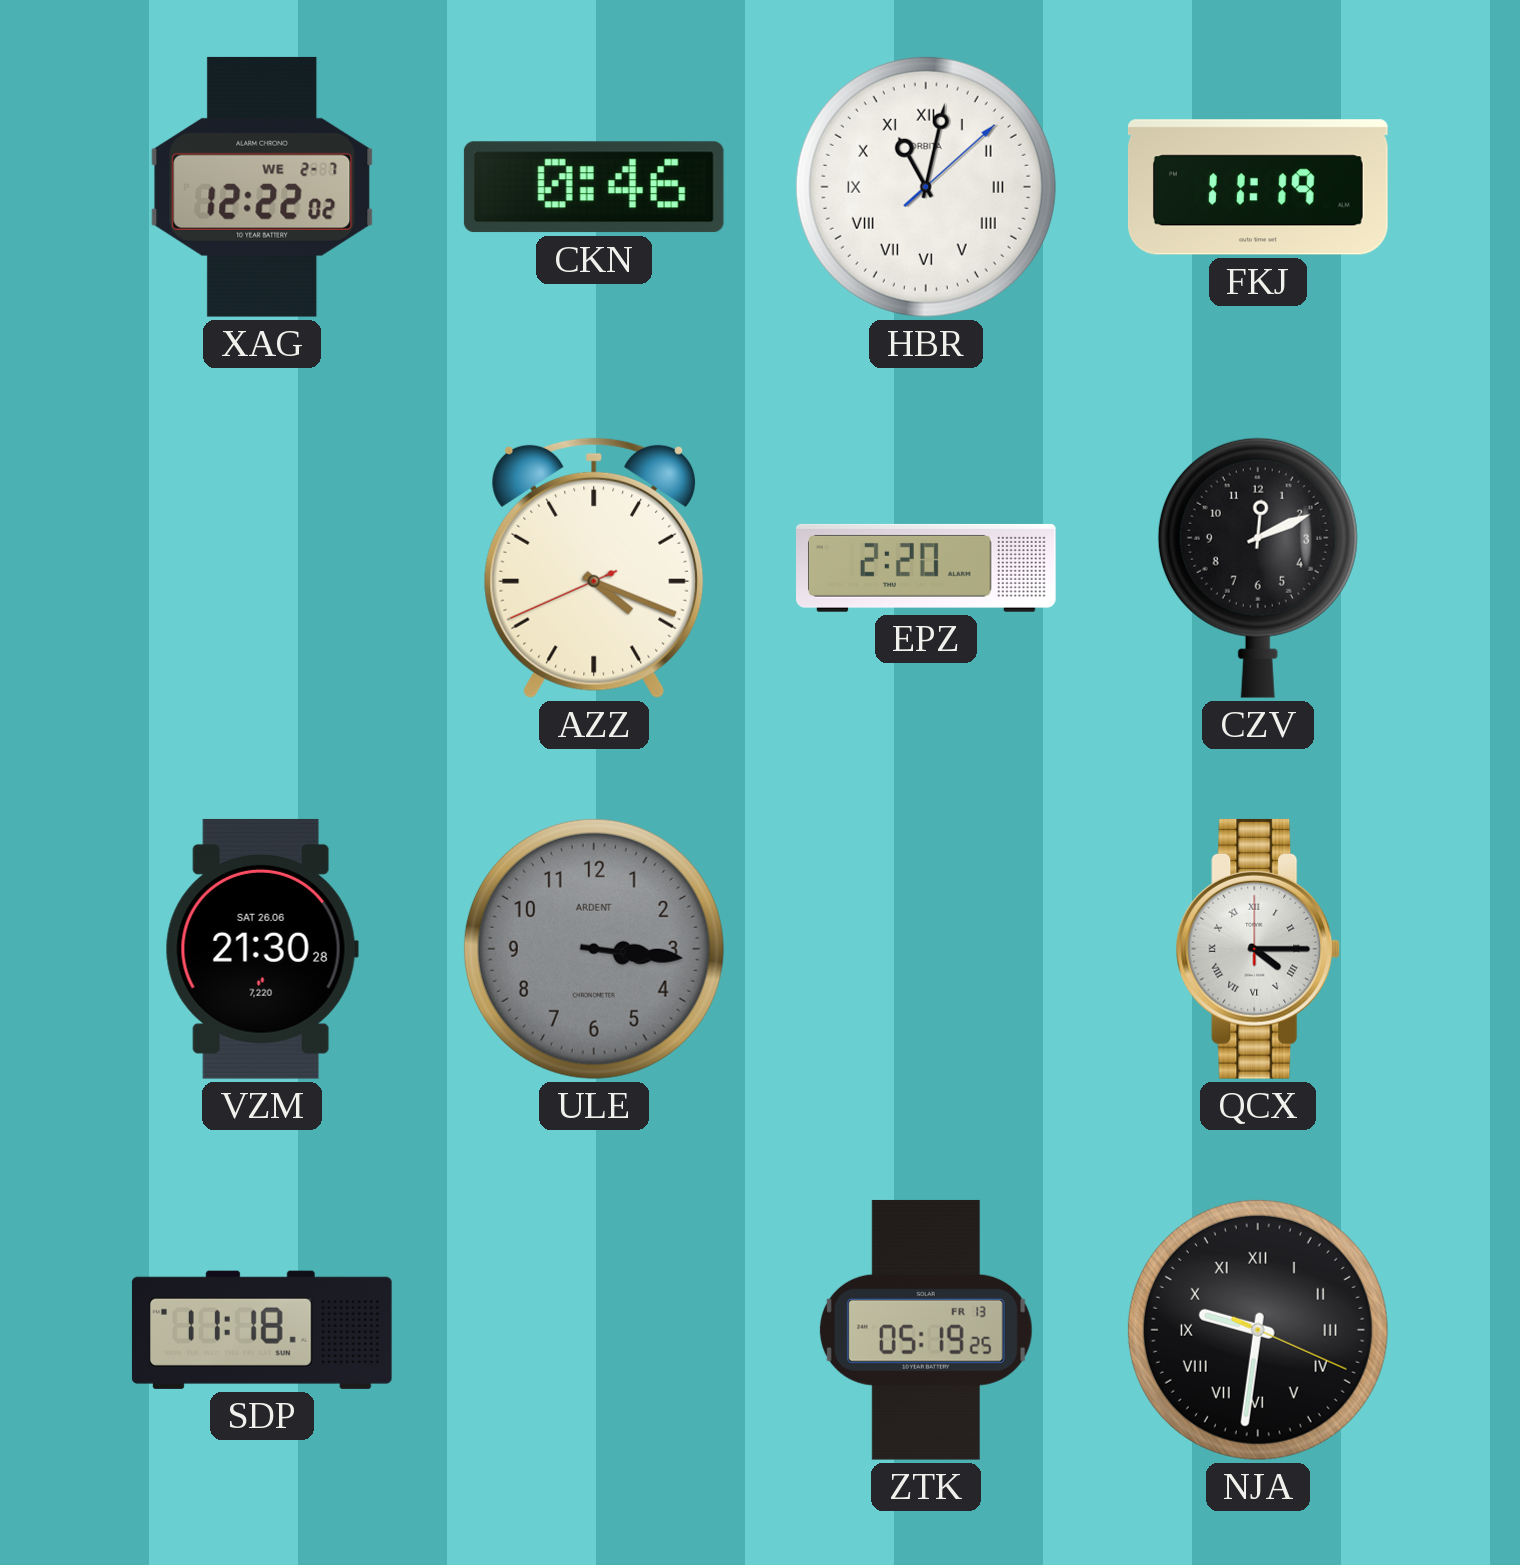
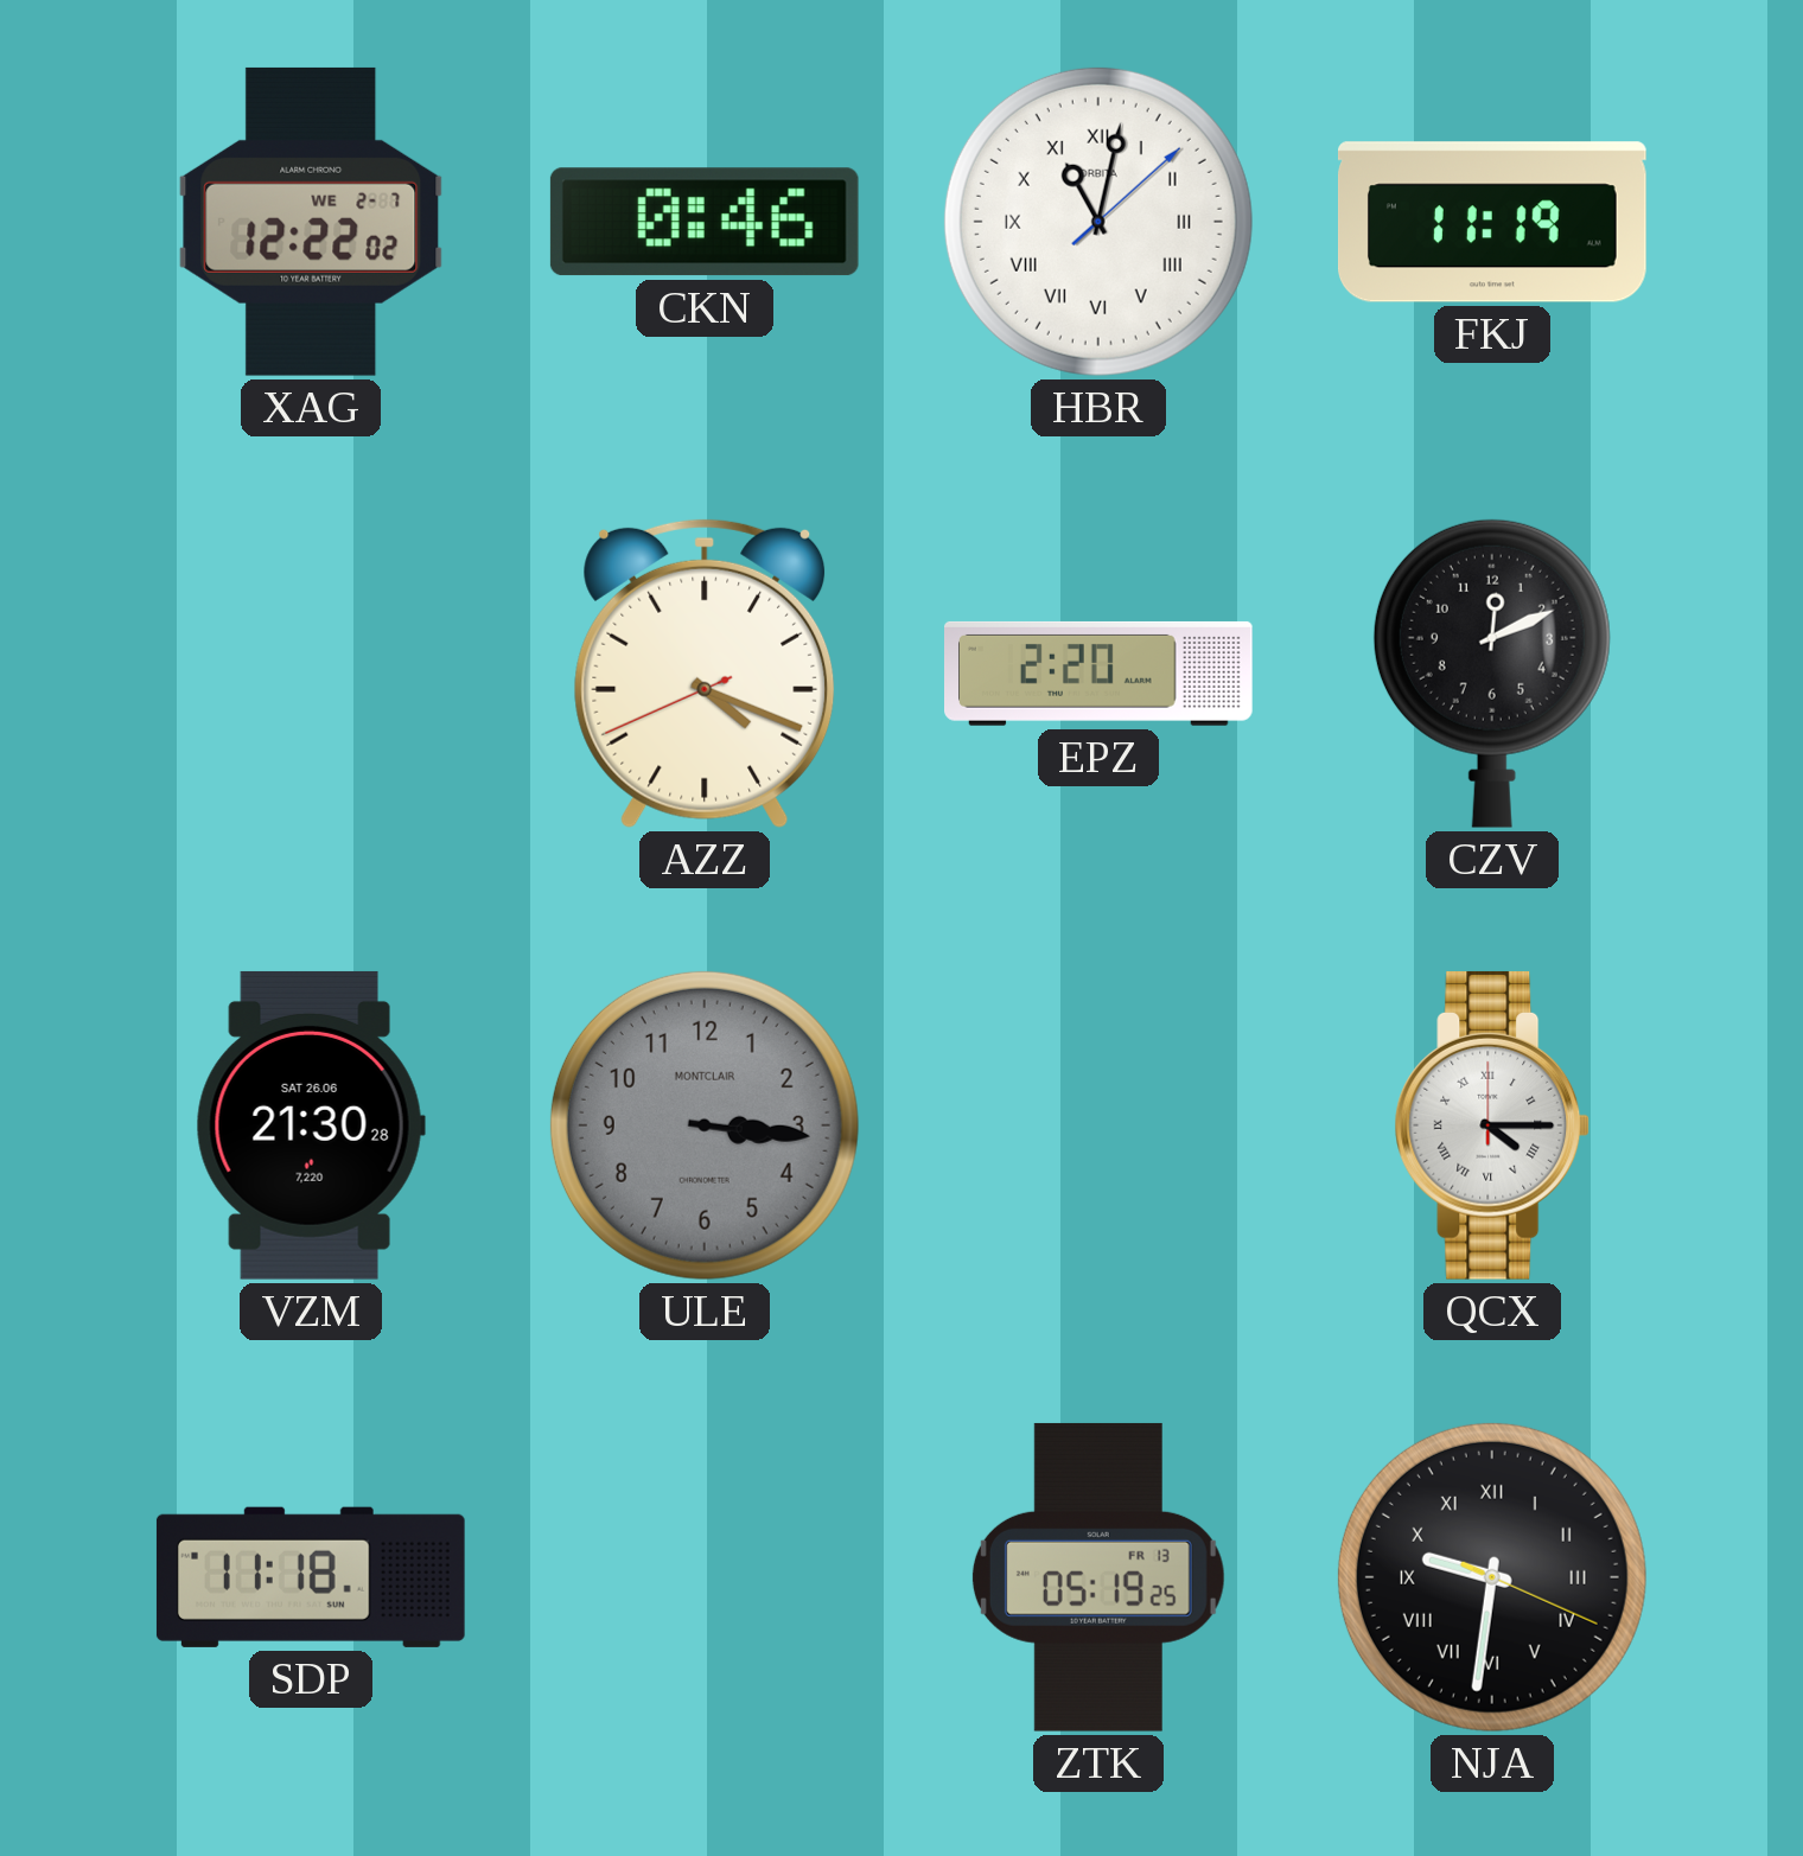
ULE brand: ARDENT -> MONTCLAIR (705, 1125)
